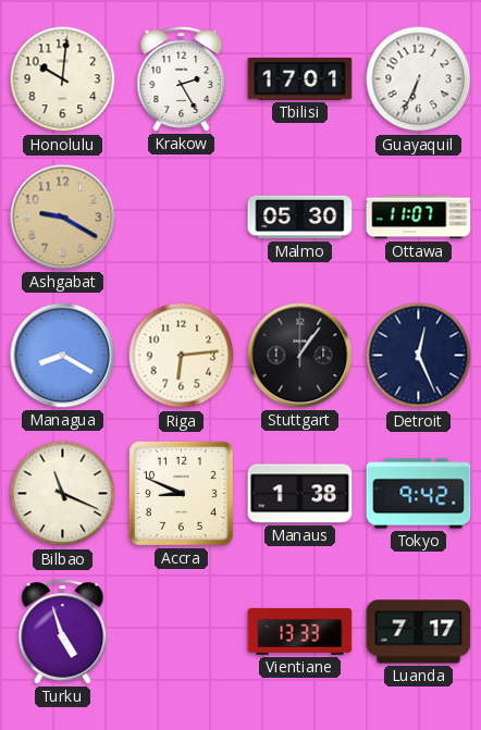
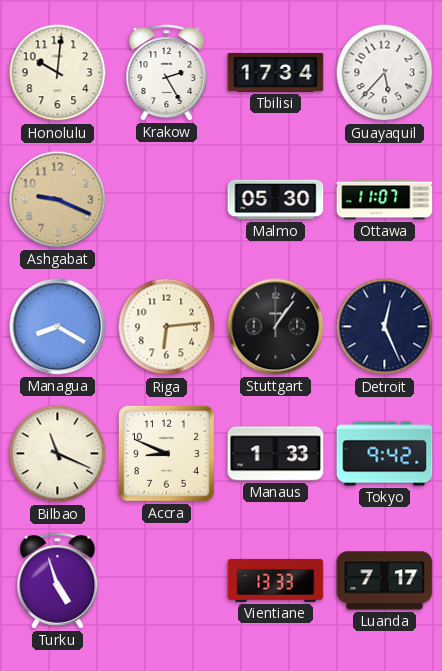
Tbilisi: 17:01 -> 17:34 (276, 73)
Guayaquil: 6:34 -> 5:37 (385, 73)
Ashgabat: 9:20 -> 9:19 (58, 200)
Manaus: 1:38 -> 1:33 (276, 454)
